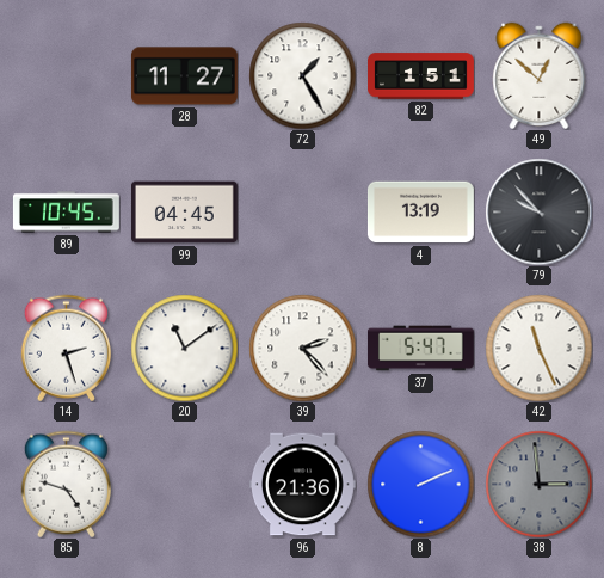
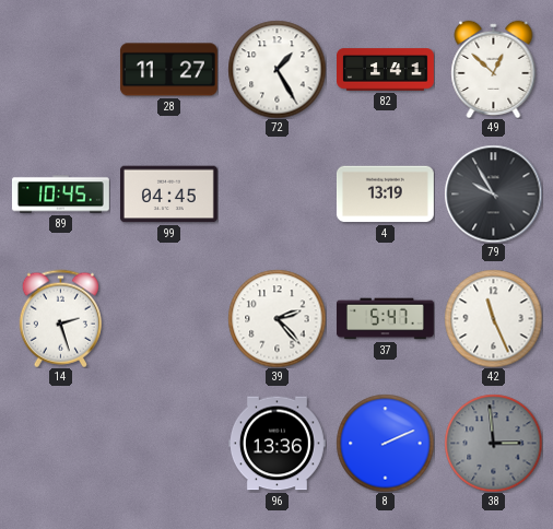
82: 1:51 -> 1:41 (386, 70)
79: 9:53 -> 9:55 (493, 193)
20: 11:09 -> none (184, 348)
85: 4:48 -> none (66, 484)
96: 21:36 -> 13:36 (276, 444)
